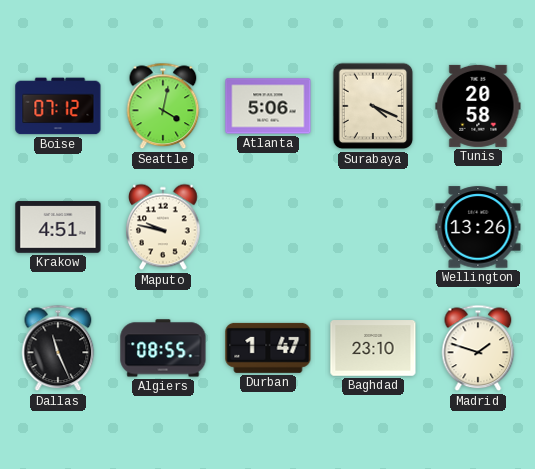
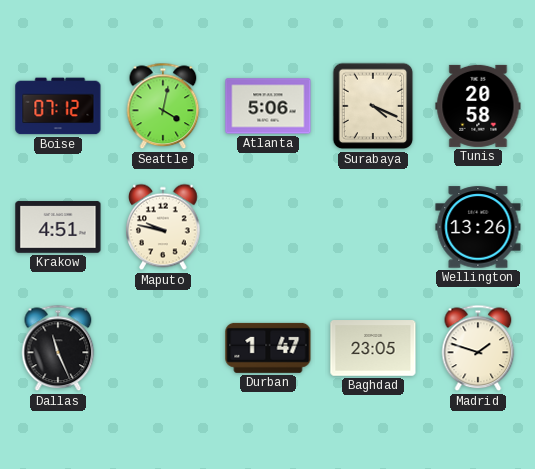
Algiers: 08:55 -> none (163, 348)
Baghdad: 23:10 -> 23:05 (373, 348)
